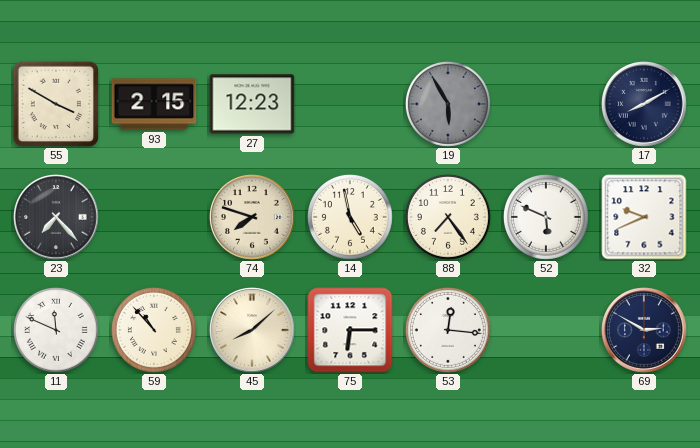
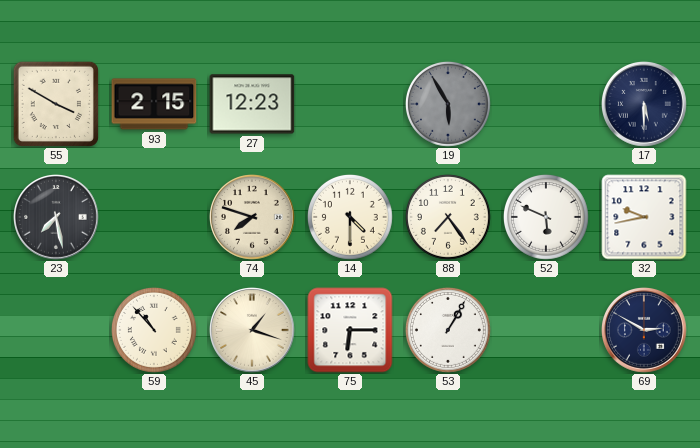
17: 8:10 -> 5:30 (645, 104)
23: 7:23 -> 7:28 (57, 217)
14: 4:58 -> 4:30 (350, 217)
32: 9:41 -> 9:43 (644, 217)
11: 11:49 -> none (56, 330)
45: 8:08 -> 1:18 (253, 330)
53: 12:16 -> 1:05 (448, 330)
